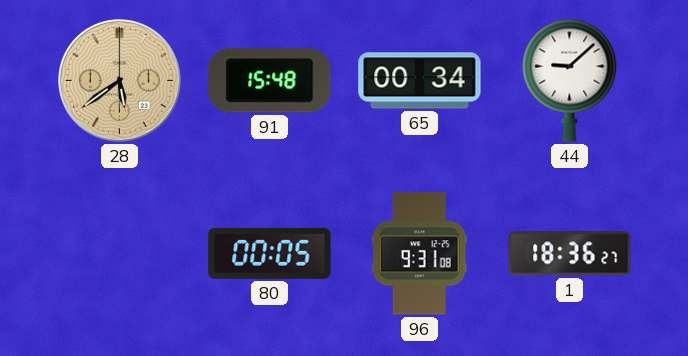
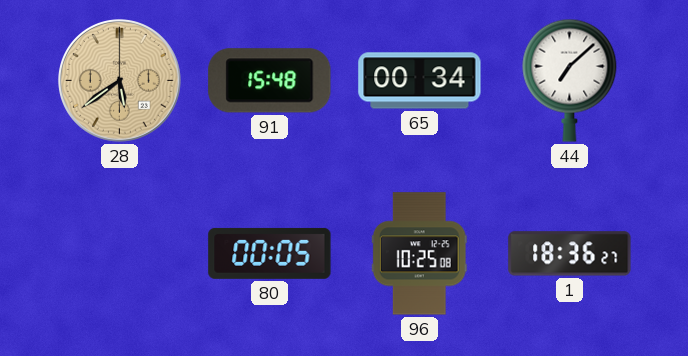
44: 9:08 -> 7:08 (570, 80)
96: 9:31 -> 10:25 (419, 254)
